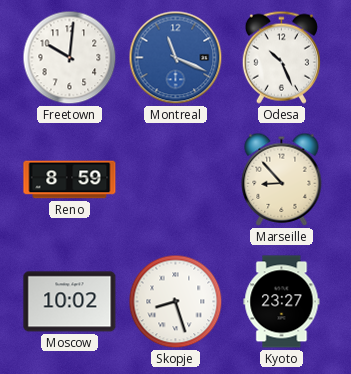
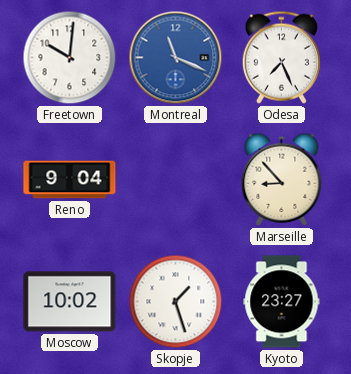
Odesa: 10:26 -> 7:26 (281, 57)
Reno: 8:59 -> 9:04 (70, 180)
Skopje: 8:27 -> 1:27 (176, 302)
